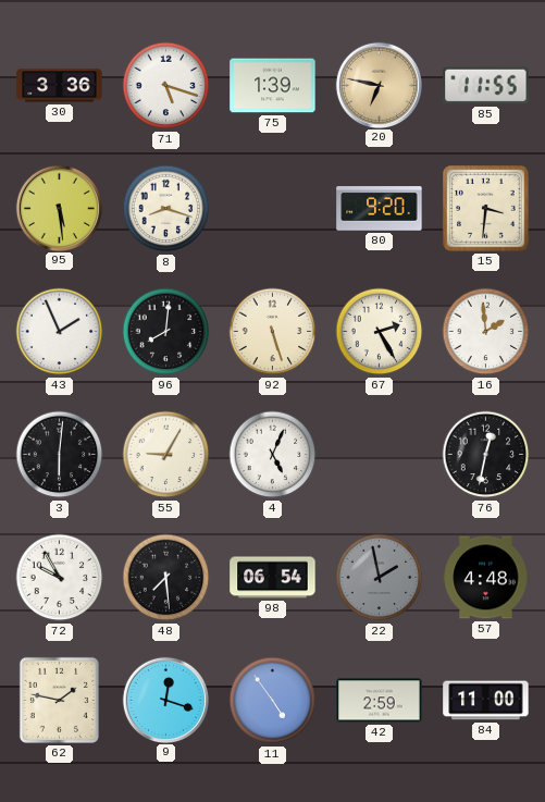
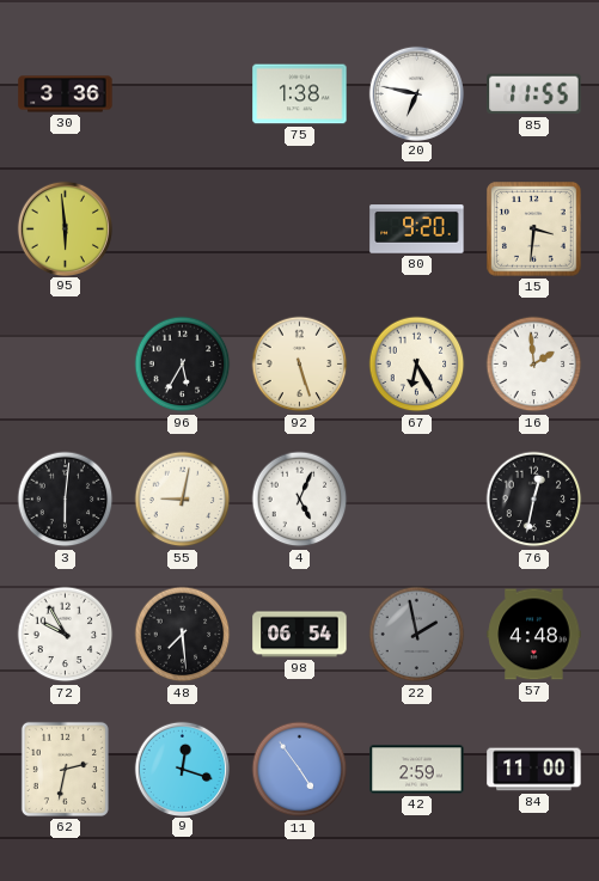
71: 5:18 -> none (166, 86)
75: 1:39 -> 1:38 (300, 94)
20 dial: champagne -> white (416, 93)
95: 5:29 -> 5:59 (65, 228)
8: 8:18 -> none (166, 209)
43: 1:56 -> none (60, 332)
96: 8:01 -> 5:35 (183, 365)
67: 2:25 -> 6:25 (417, 365)
55: 9:05 -> 9:02 (183, 500)
62: 1:47 -> 2:32 (65, 769)
